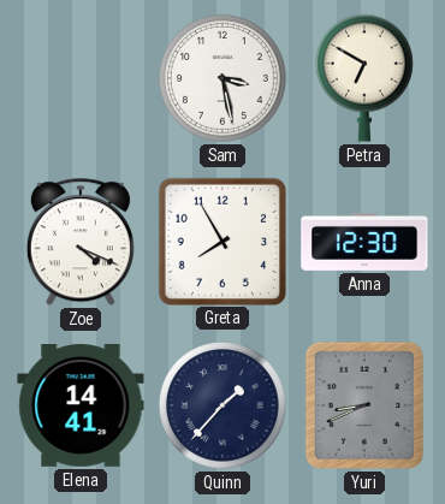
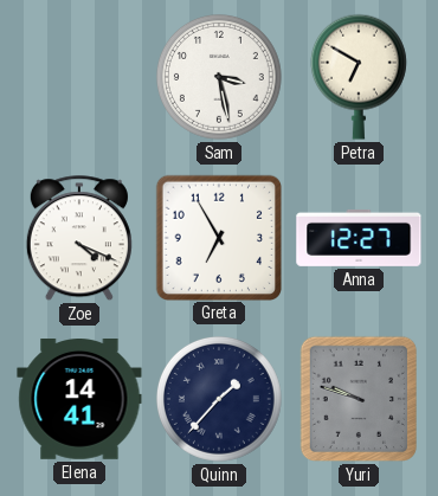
Greta: 7:55 -> 6:55 (218, 237)
Anna: 12:30 -> 12:27 (359, 238)
Yuri: 8:41 -> 9:48 (358, 399)
